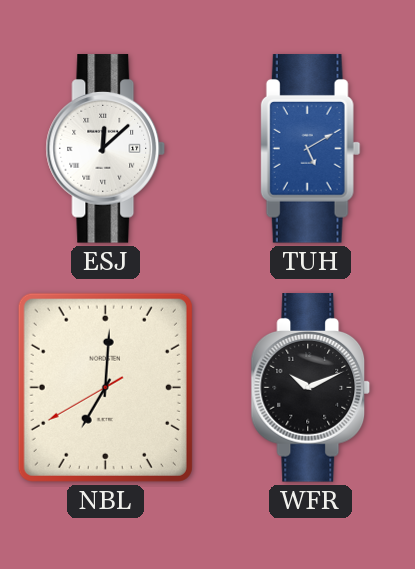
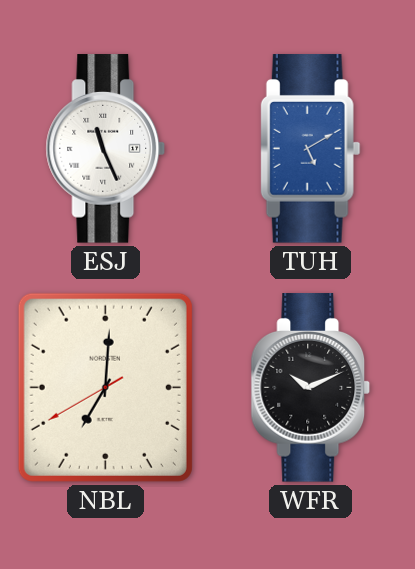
ESJ: 12:08 -> 11:26 (106, 149)
